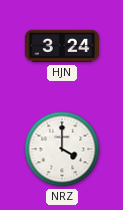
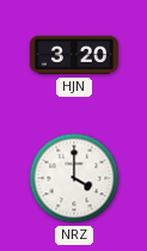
HJN: 3:24 -> 3:20 (73, 55)
